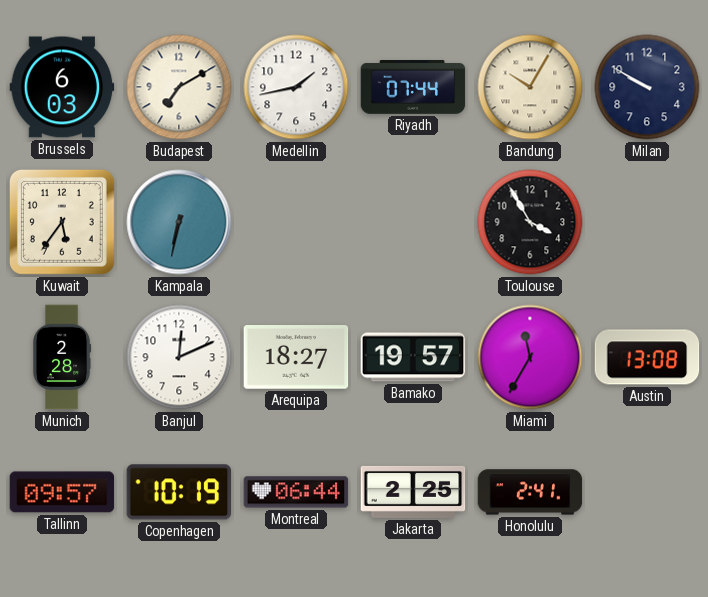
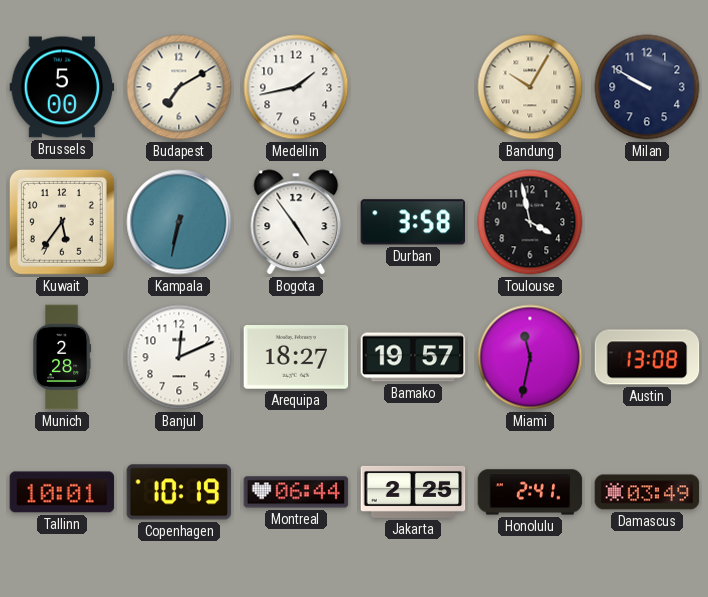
Brussels: 6:03 -> 5:00 (62, 87)
Riyadh: 07:44 -> none (413, 88)
Bogota: none -> 4:54 (296, 222)
Durban: none -> 3:58 (413, 222)
Toulouse: 3:55 -> 3:58 (530, 222)
Miami: 11:35 -> 11:32 (530, 357)
Tallinn: 09:57 -> 10:01 (62, 492)
Damascus: none -> 03:49 (647, 492)
